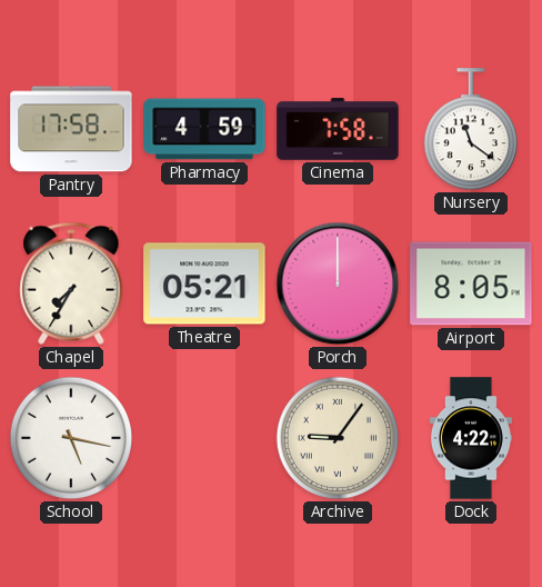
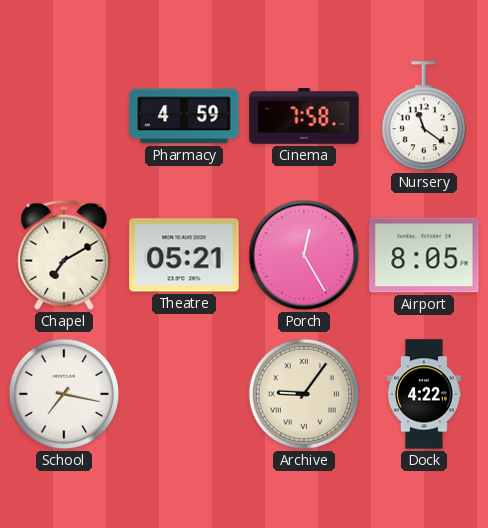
Pantry: 17:58 -> none (71, 129)
Chapel: 7:35 -> 7:10 (64, 255)
Porch: 12:00 -> 12:25 (304, 255)
School: 5:17 -> 7:17 (64, 394)
